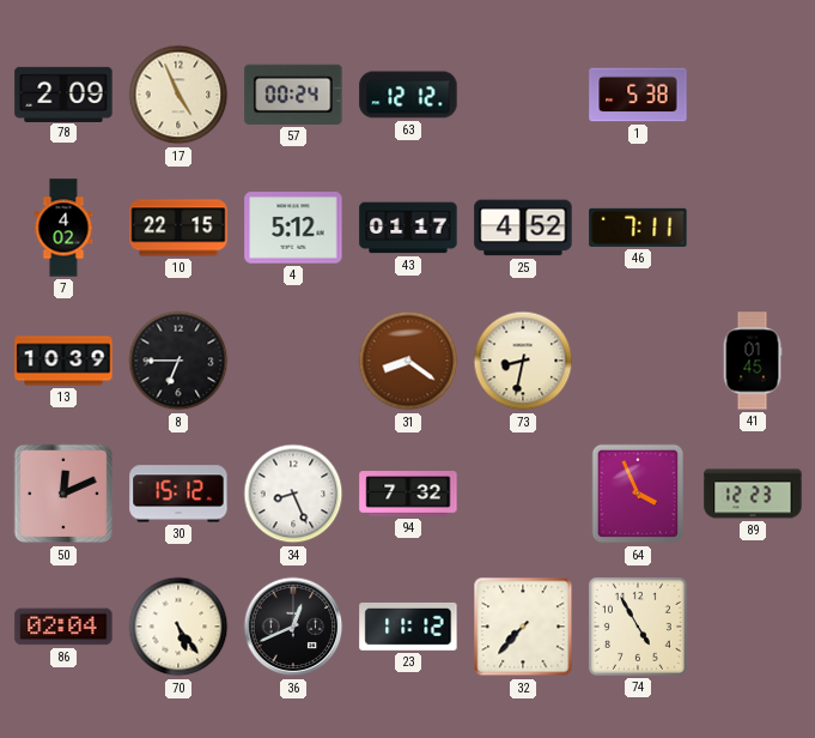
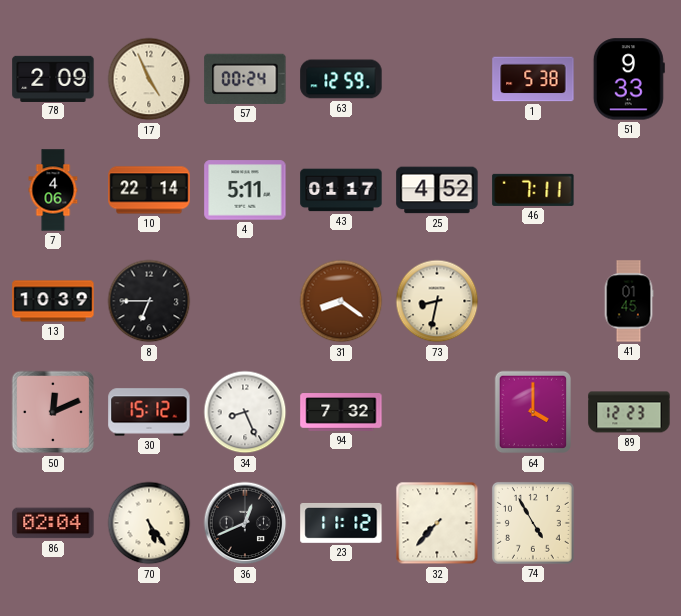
63: 12:12 -> 12:59 (341, 79)
51: none -> 9:33 (629, 79)
7: 4:02 -> 4:06 (53, 190)
10: 22:15 -> 22:14 (149, 190)
4: 5:12 -> 5:11 (245, 190)
64: 3:56 -> 4:00 (532, 412)
